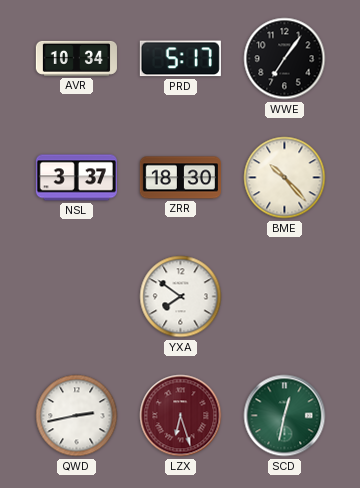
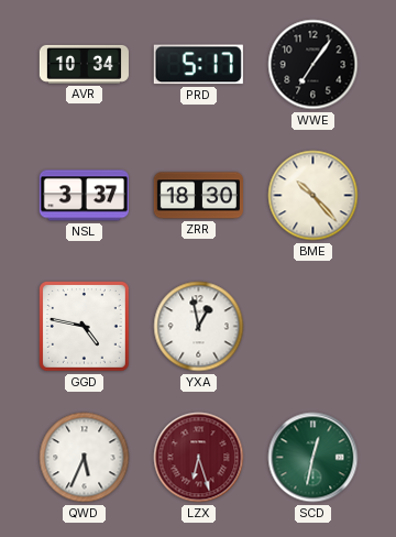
GGD: none -> 4:47 (85, 327)
YXA: 7:51 -> 12:58 (199, 327)
QWD: 2:43 -> 5:34 (85, 458)
